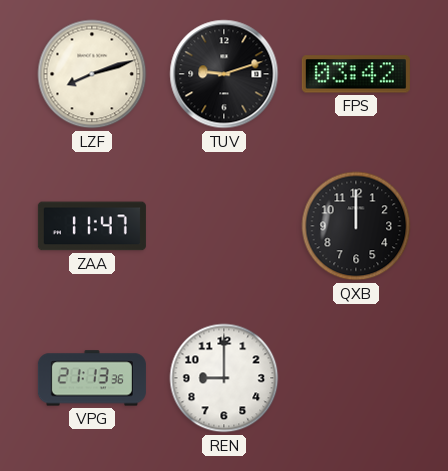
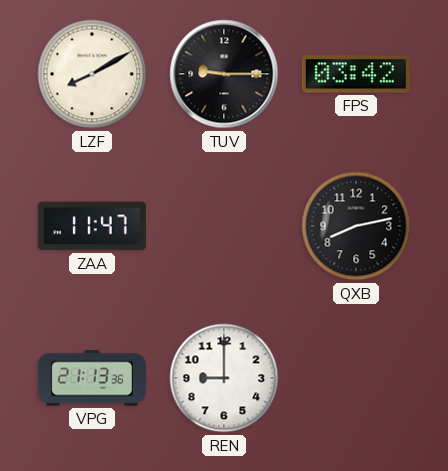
LZF: 8:12 -> 8:10 (92, 74)
TUV: 9:12 -> 9:15 (224, 74)
QXB: 12:00 -> 8:13 (356, 226)
